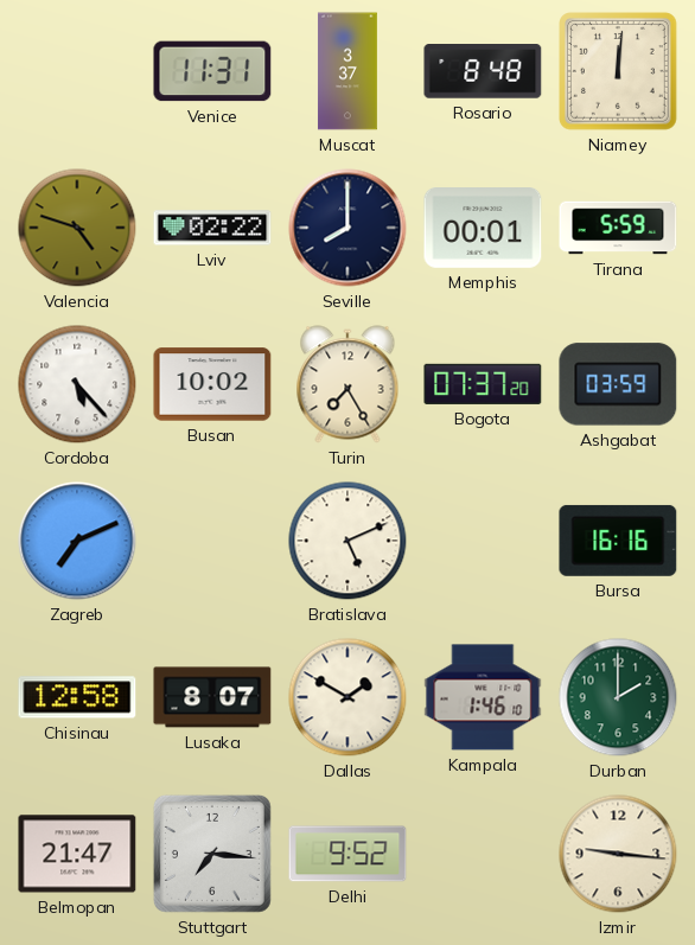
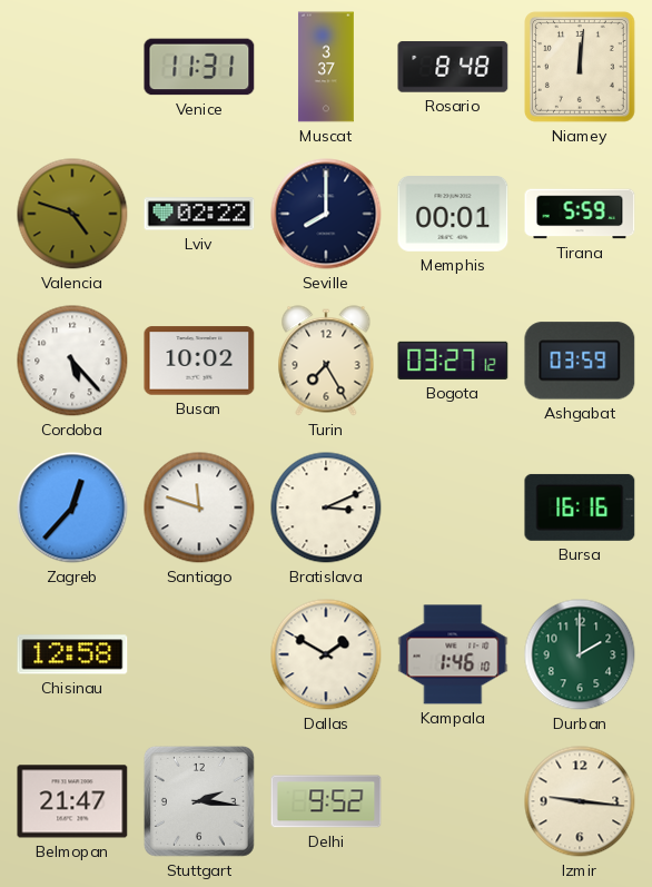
Bogota: 07:37 -> 03:27 (453, 361)
Zagreb: 7:11 -> 12:37 (72, 507)
Santiago: none -> 11:48 (199, 507)
Bratislava: 5:11 -> 3:11 (326, 507)
Lusaka: 8:07 -> none (212, 697)
Stuttgart: 7:16 -> 2:16 (199, 801)
